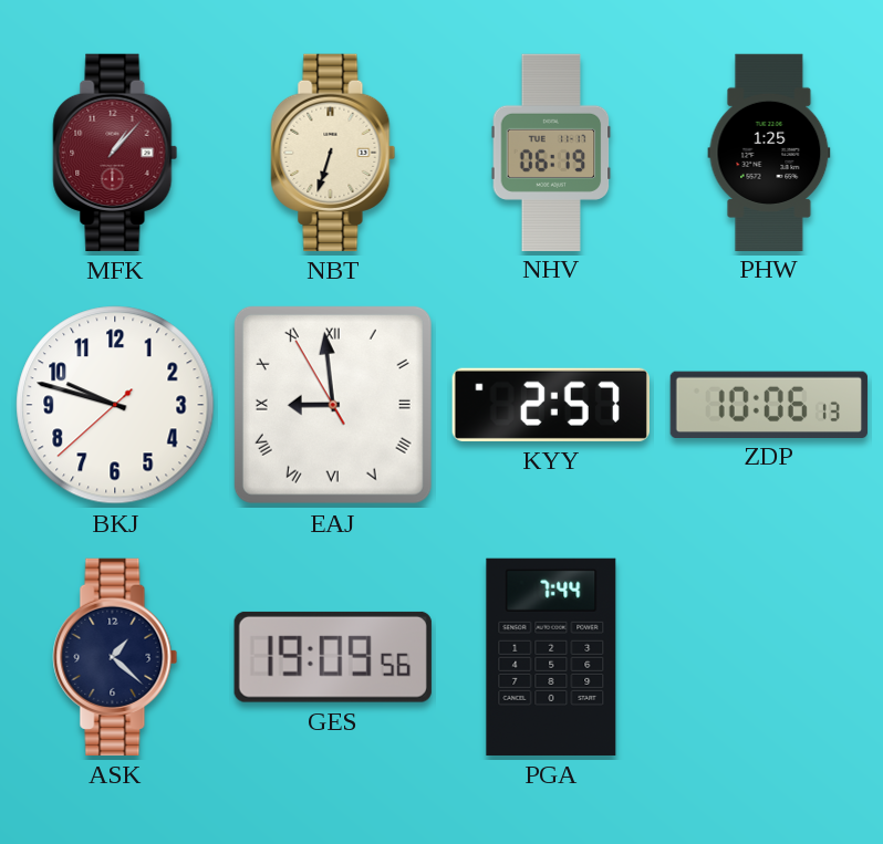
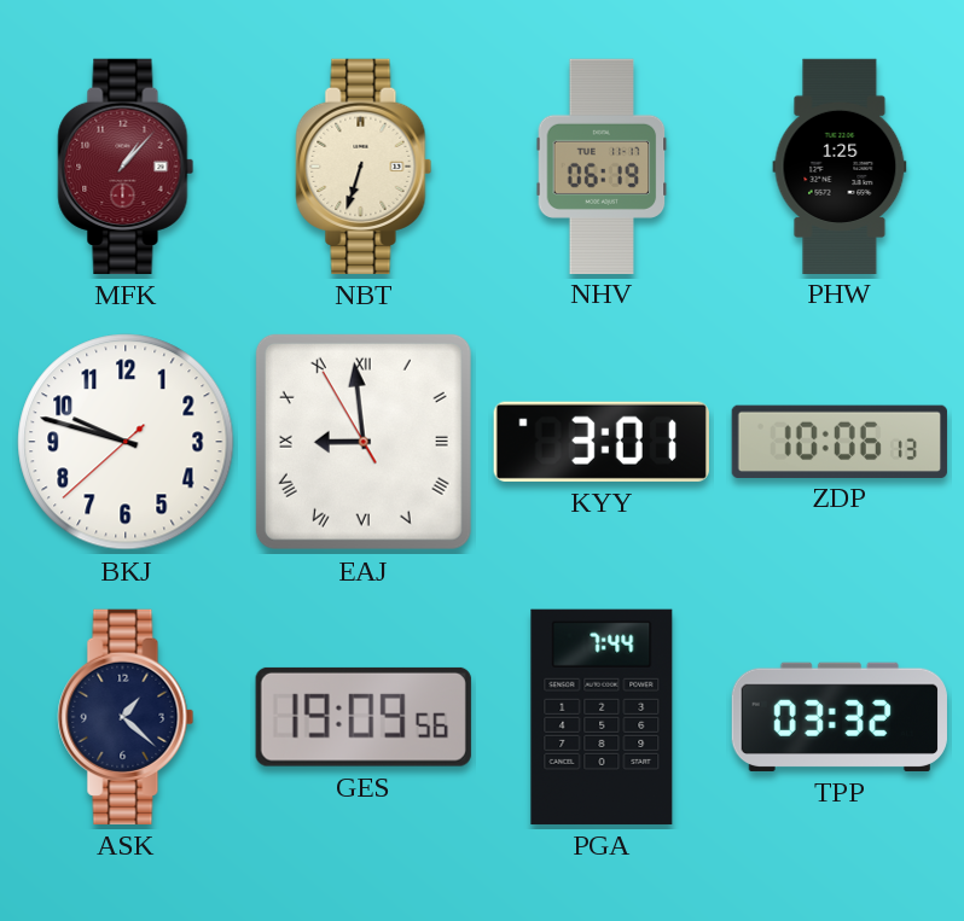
KYY: 2:57 -> 3:01 (602, 442)
TPP: none -> 03:32 (840, 717)
